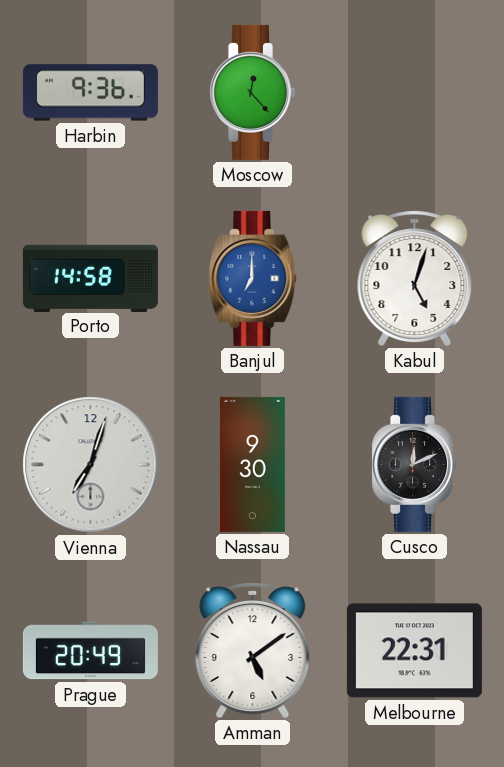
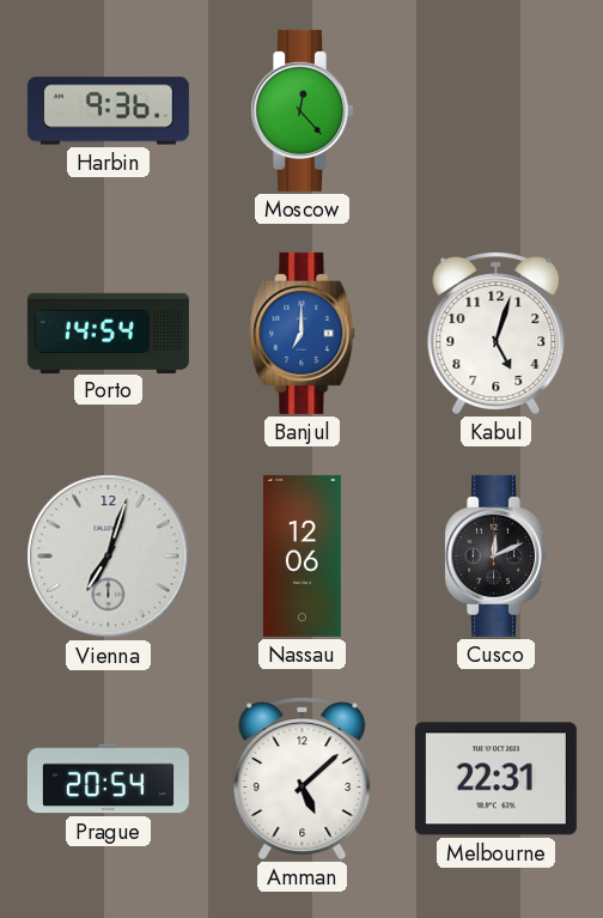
Porto: 14:58 -> 14:54 (108, 333)
Nassau: 9:30 -> 12:06 (301, 555)
Prague: 20:49 -> 20:54 (108, 779)
Amman: 5:09 -> 5:08 (303, 779)
